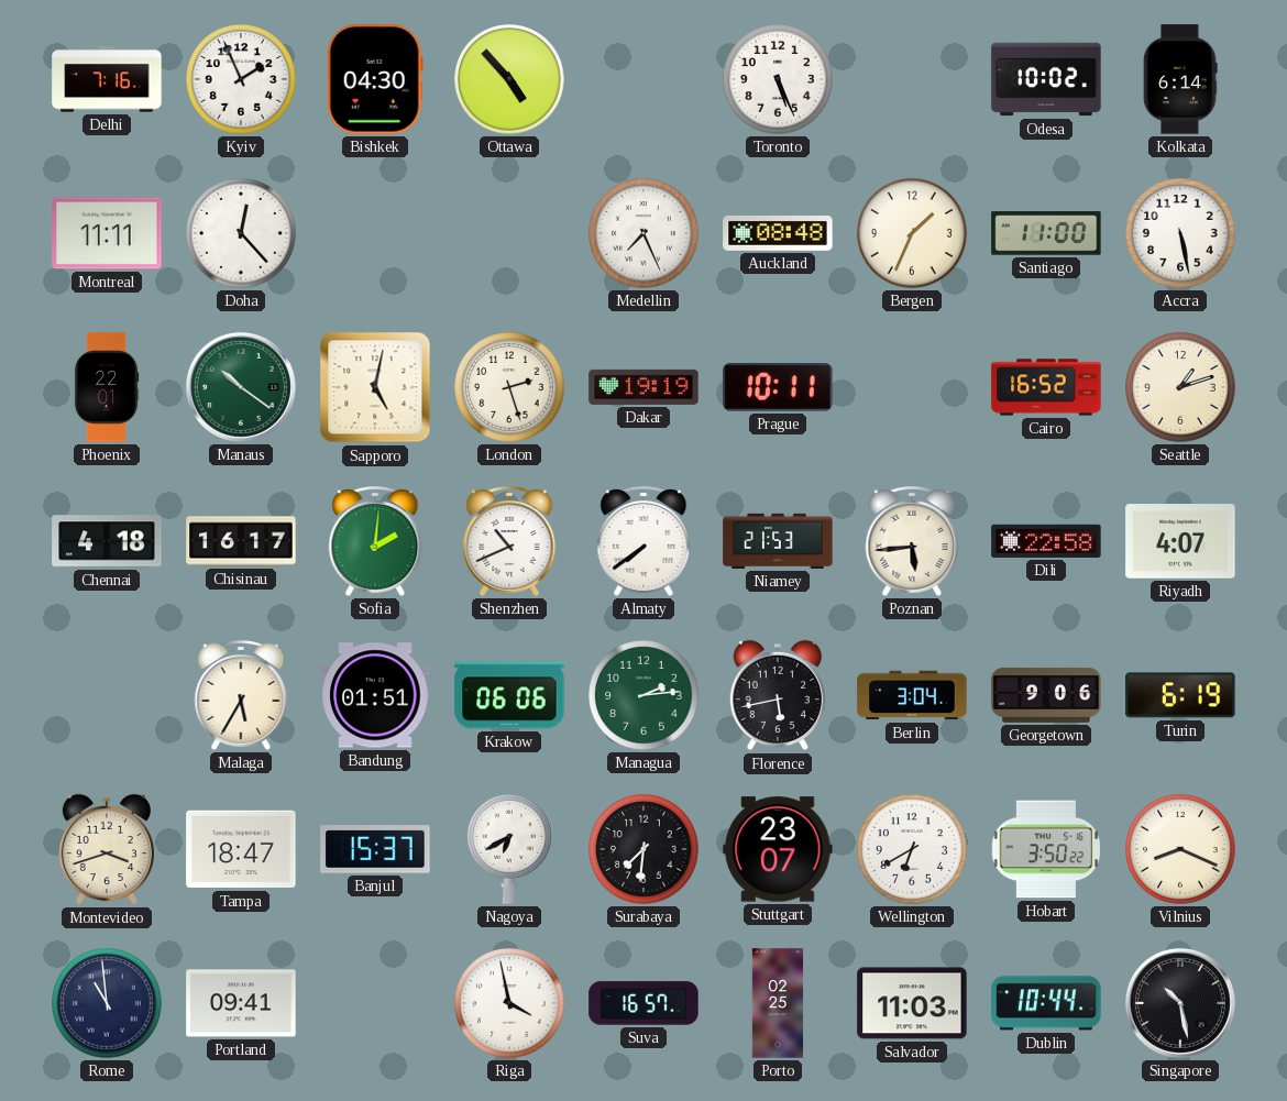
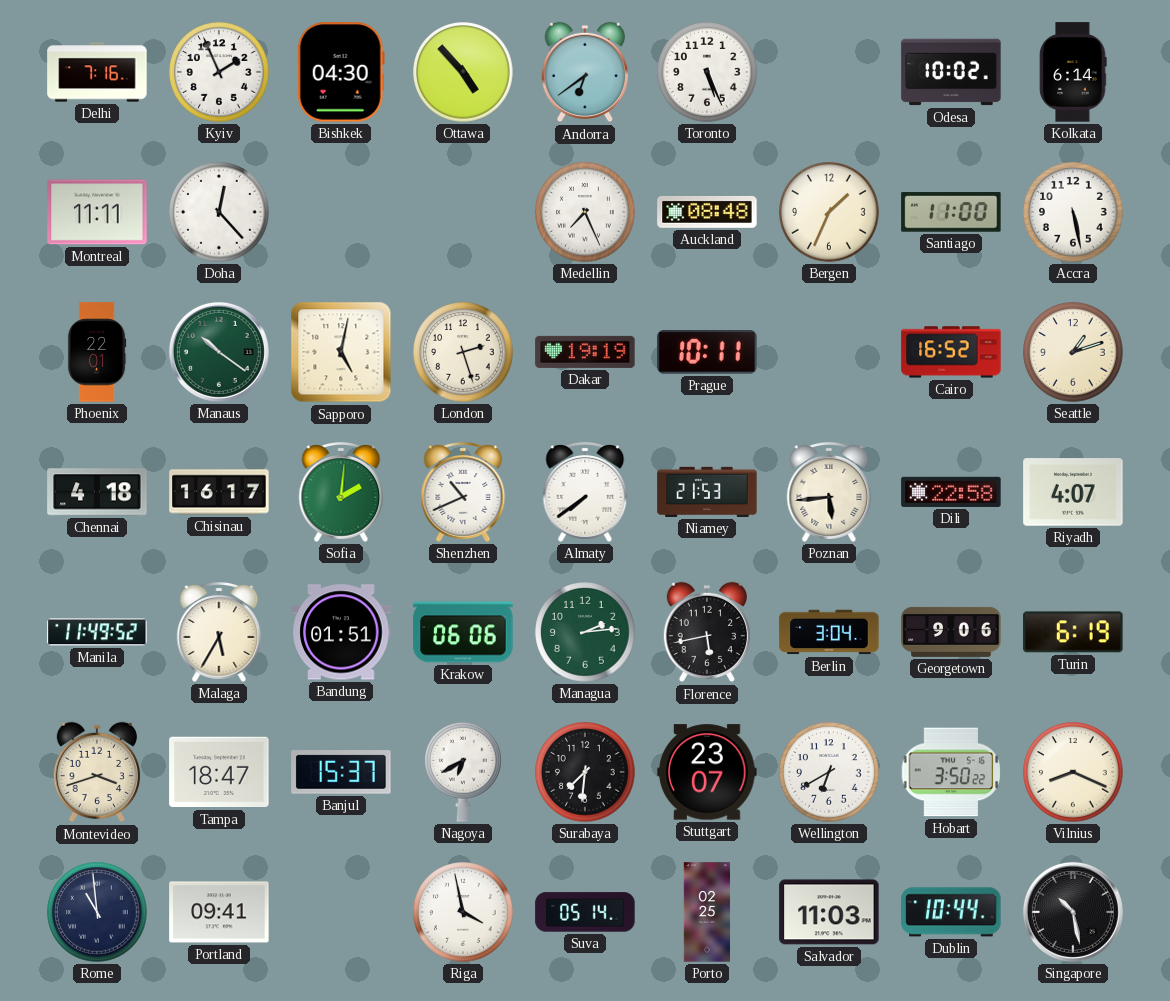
Andorra: none -> 6:39 (585, 72)
Manila: none -> 11:49 (97, 632)
Suva: 16:57 -> 05:14 (585, 912)
